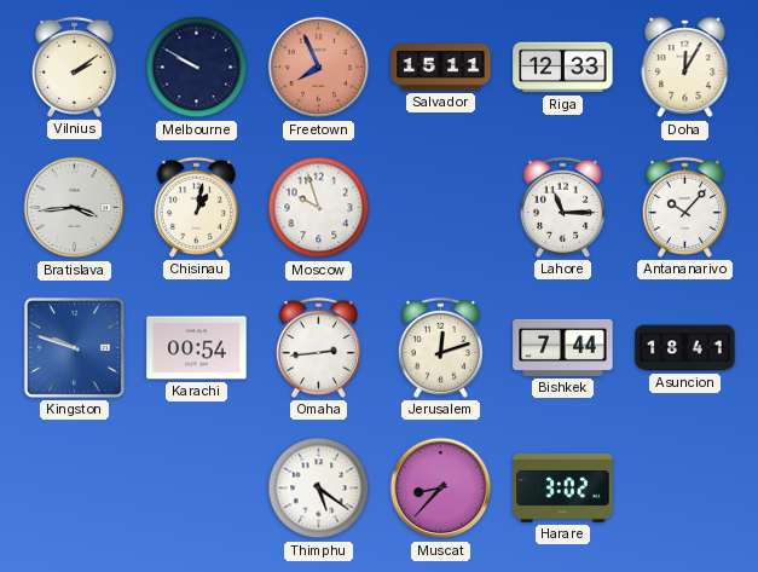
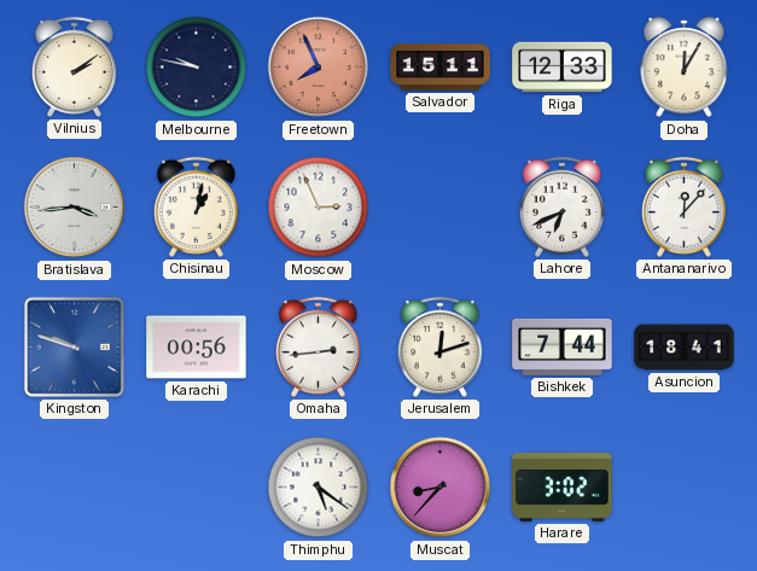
Melbourne: 9:50 -> 9:47 (197, 68)
Moscow: 9:57 -> 2:56 (319, 208)
Lahore: 11:15 -> 6:41 (561, 206)
Antananarivo: 10:07 -> 12:07 (683, 206)
Karachi: 00:54 -> 00:56 (197, 348)
